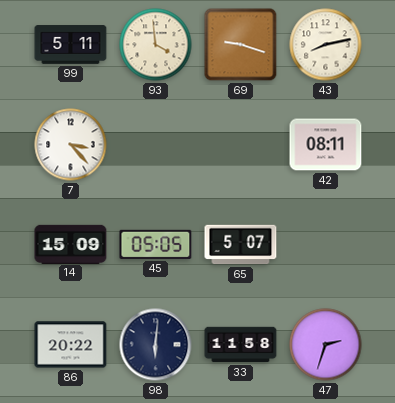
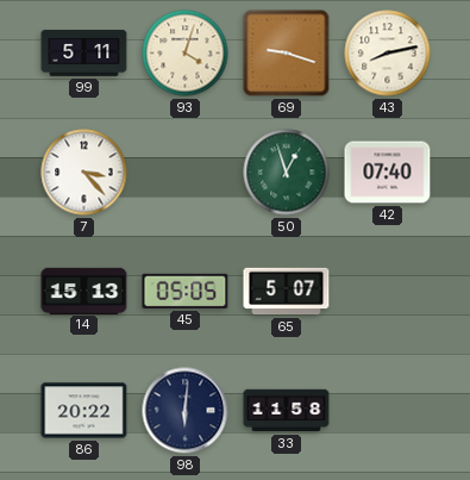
93: 3:59 -> 4:03 (186, 54)
50: none -> 12:57 (287, 173)
42: 08:11 -> 07:40 (388, 173)
14: 15:09 -> 15:13 (84, 291)
47: 2:33 -> none (326, 345)
